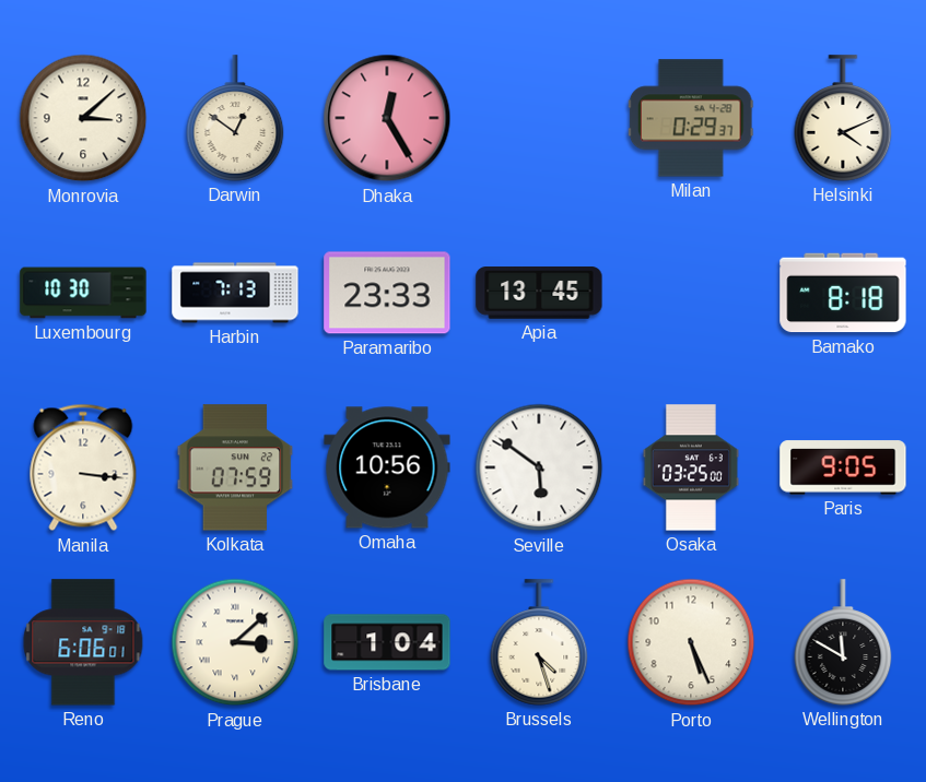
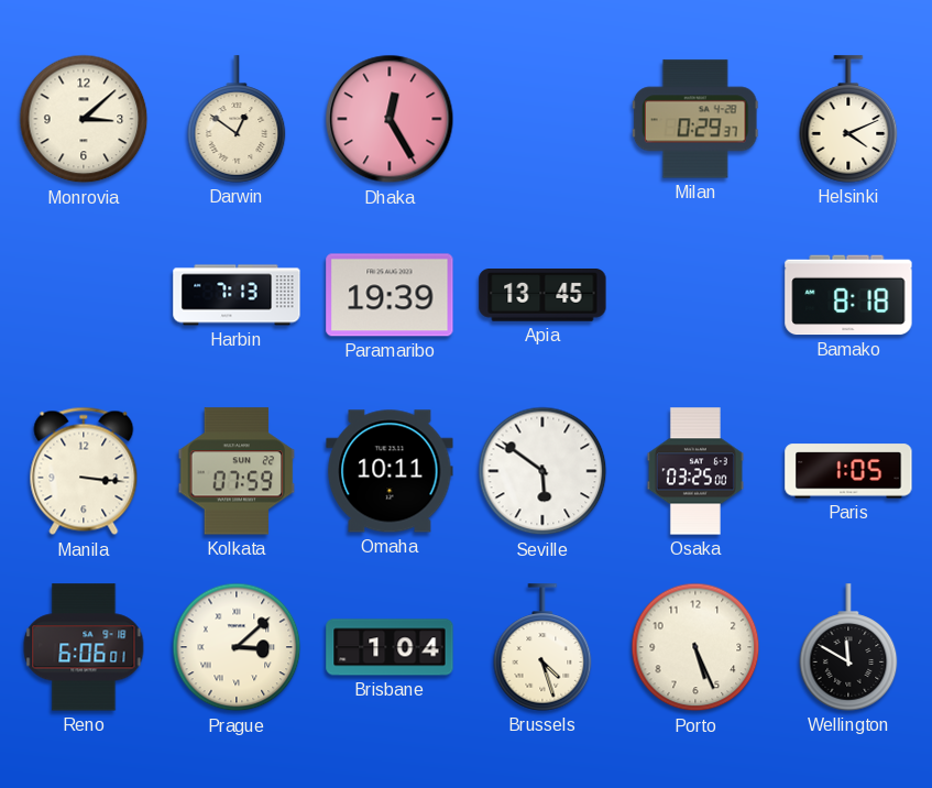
Luxembourg: 10:30 -> none (83, 293)
Paramaribo: 23:33 -> 19:39 (390, 295)
Omaha: 10:56 -> 10:11 (390, 471)
Paris: 9:05 -> 1:05 (848, 471)
